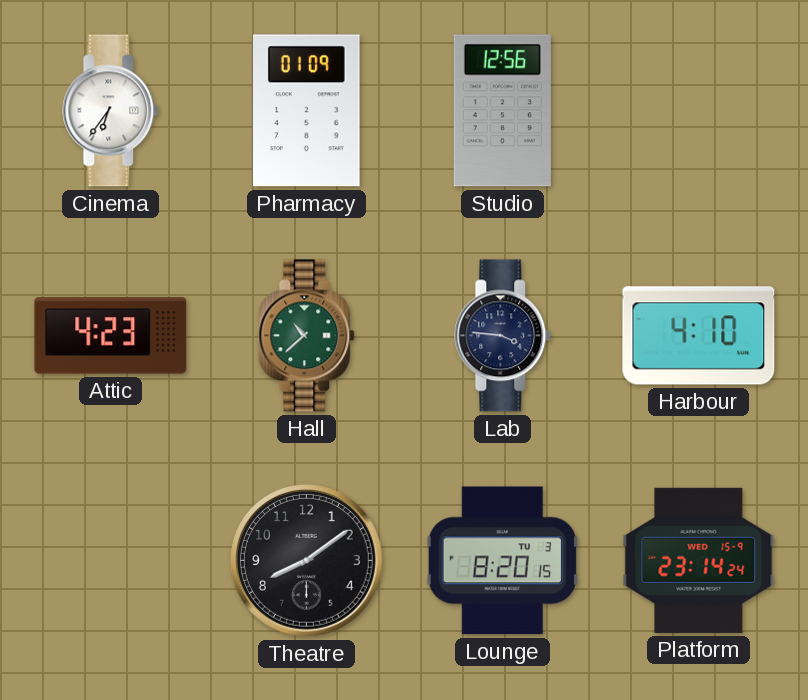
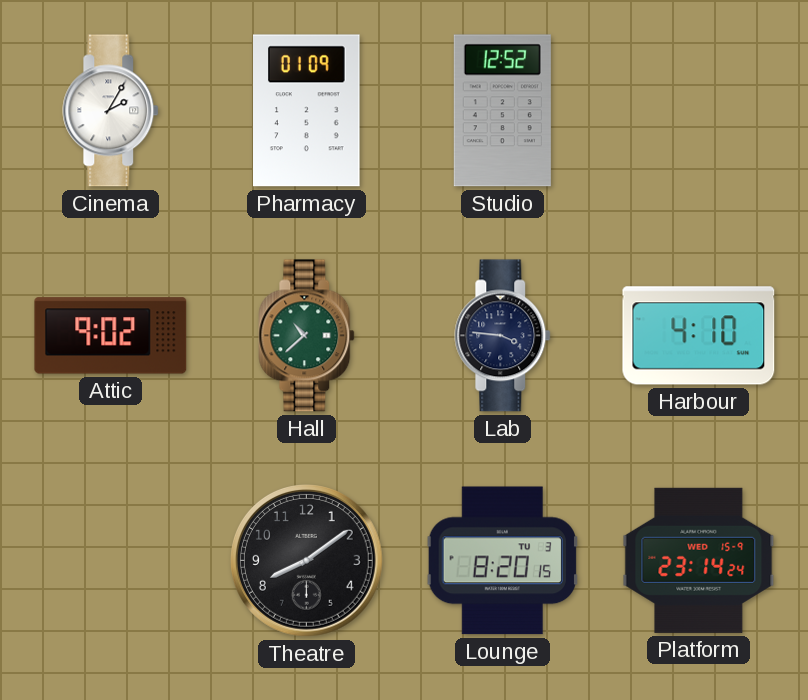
Cinema: 6:36 -> 2:05 (111, 111)
Studio: 12:56 -> 12:52 (502, 111)
Attic: 4:23 -> 9:02 (111, 336)
